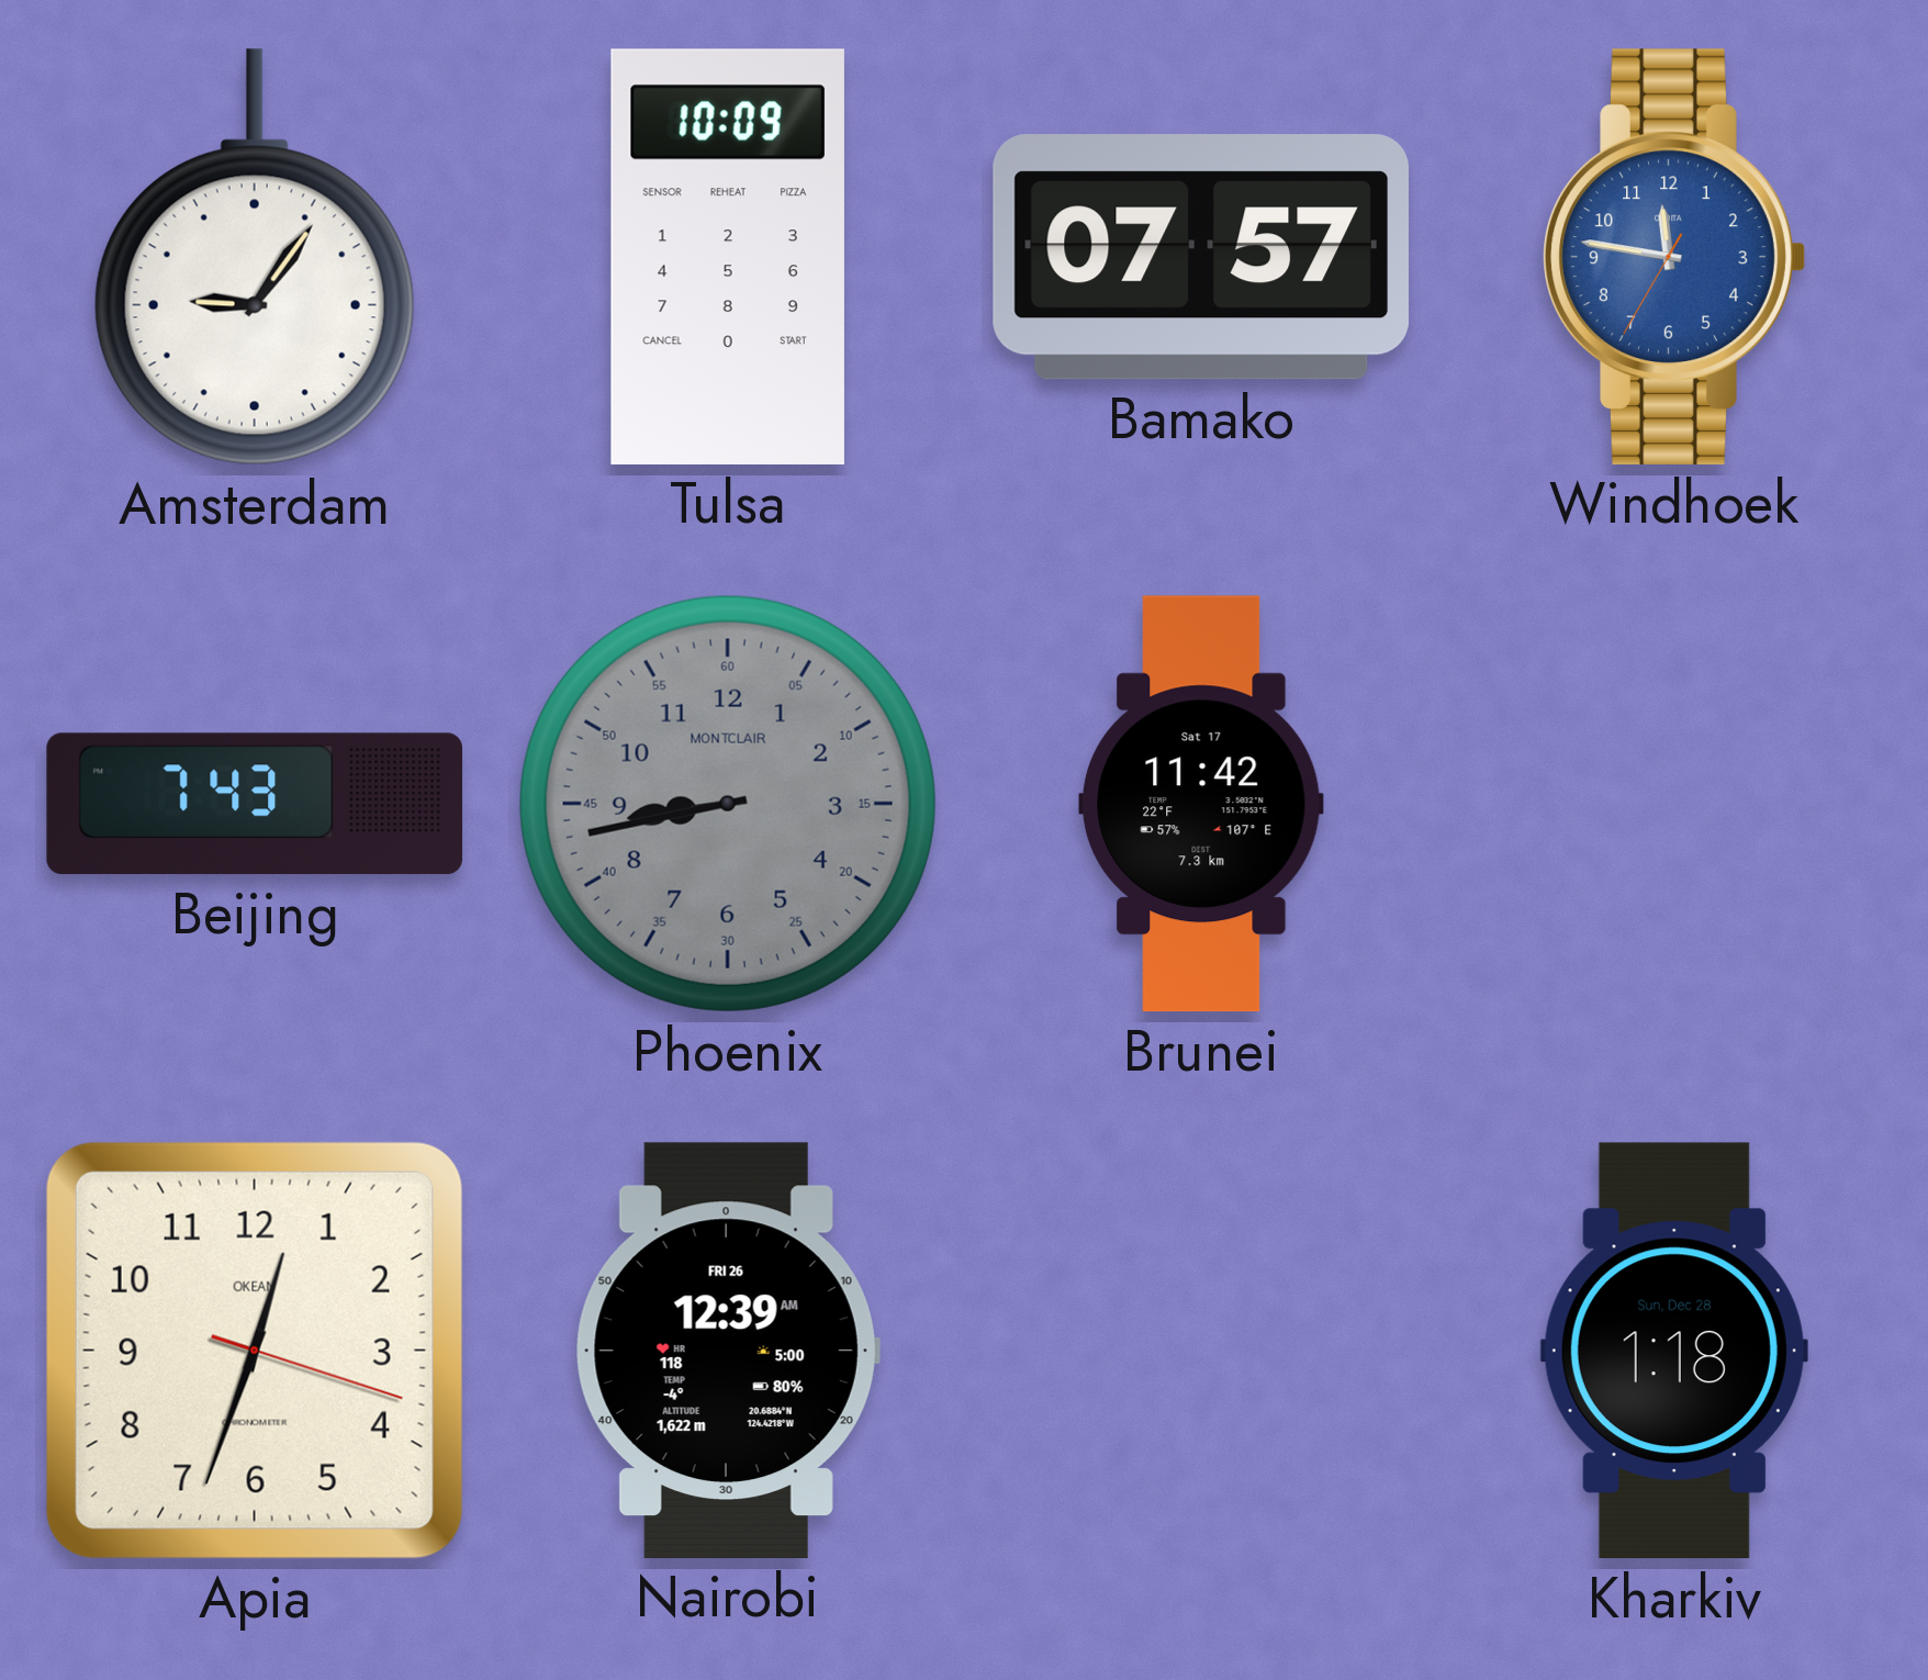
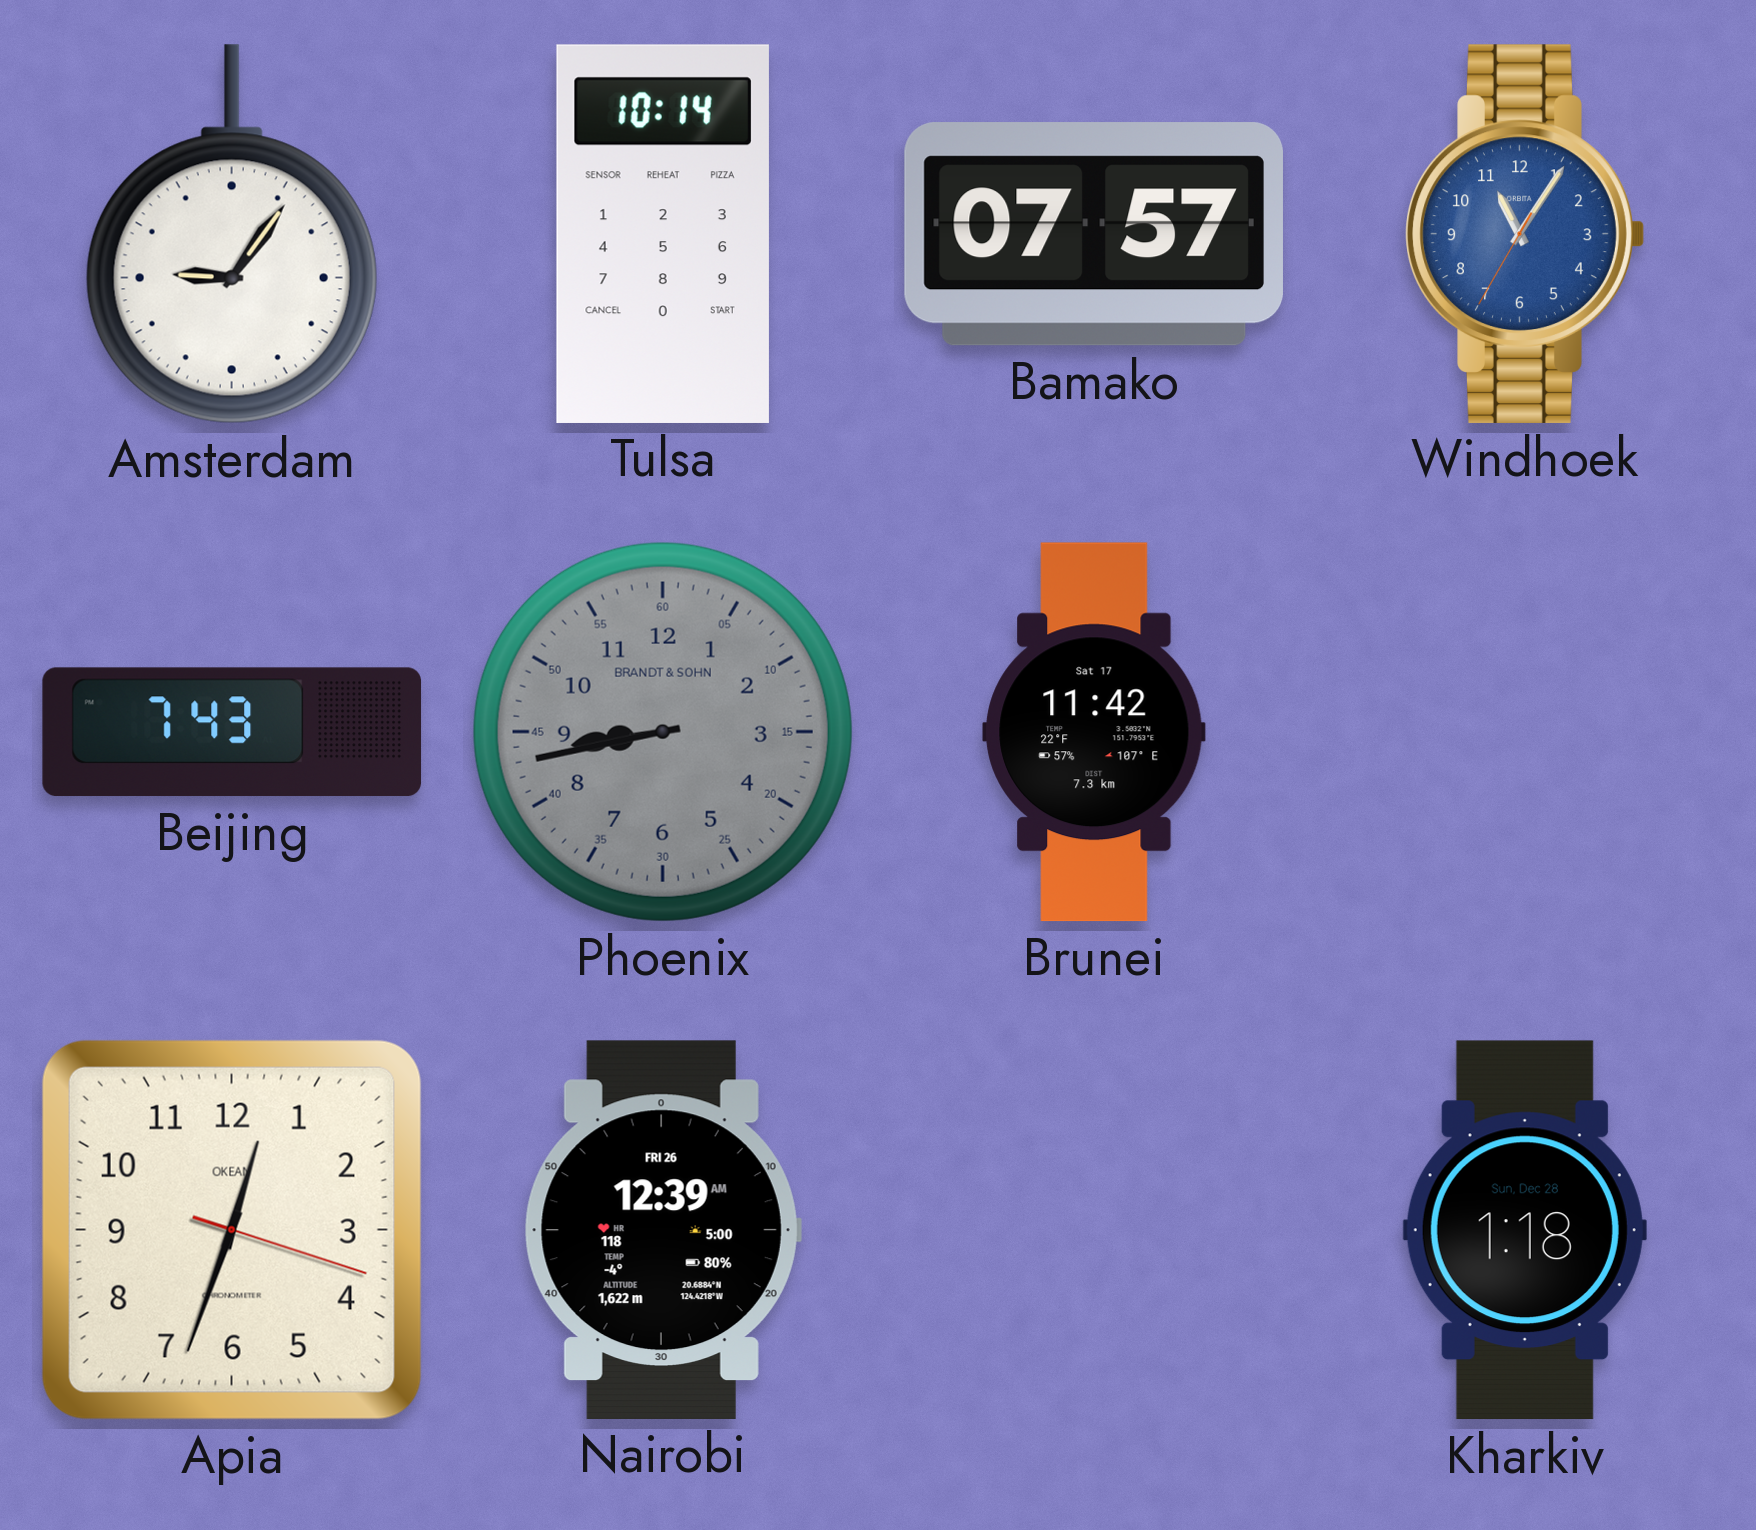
Tulsa: 10:09 -> 10:14 (663, 234)
Windhoek: 11:46 -> 11:05 (1525, 234)
Phoenix brand: MONTCLAIR -> BRANDT & SOHN (663, 732)
